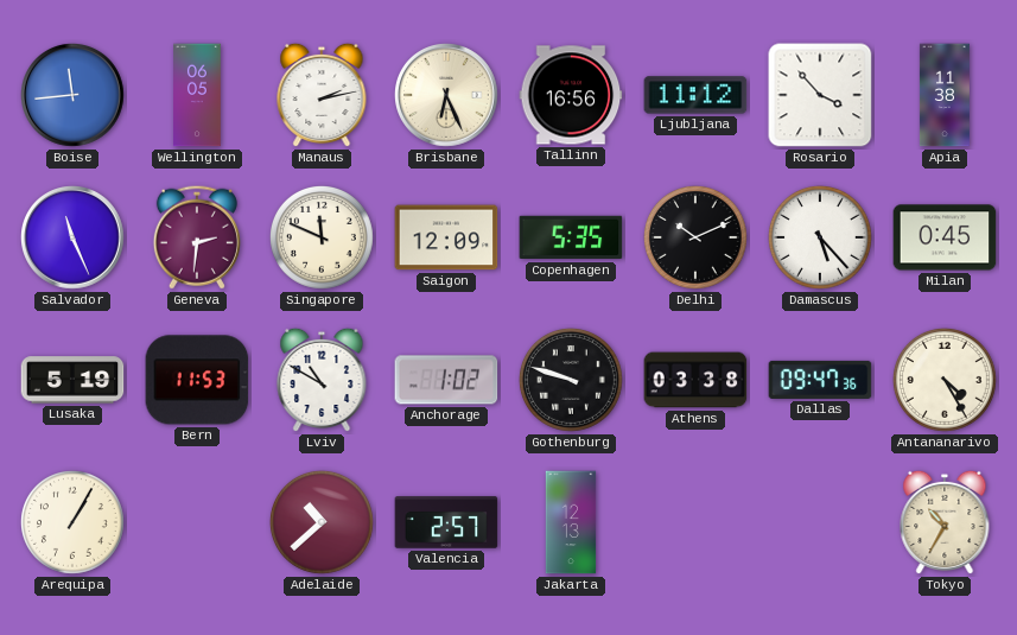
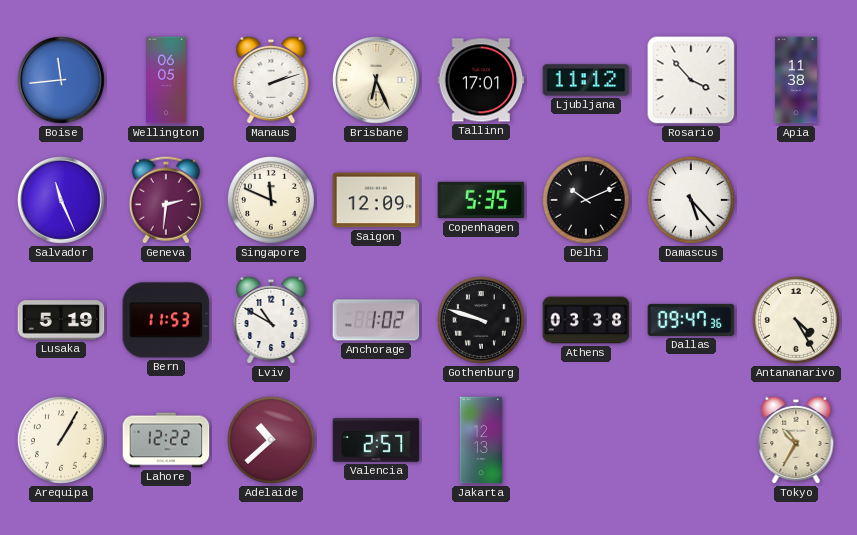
Manaus: 2:13 -> 2:12 (271, 80)
Tallinn: 16:56 -> 17:01 (481, 80)
Milan: 0:45 -> none (945, 237)
Lahore: none -> 12:22 (166, 440)
